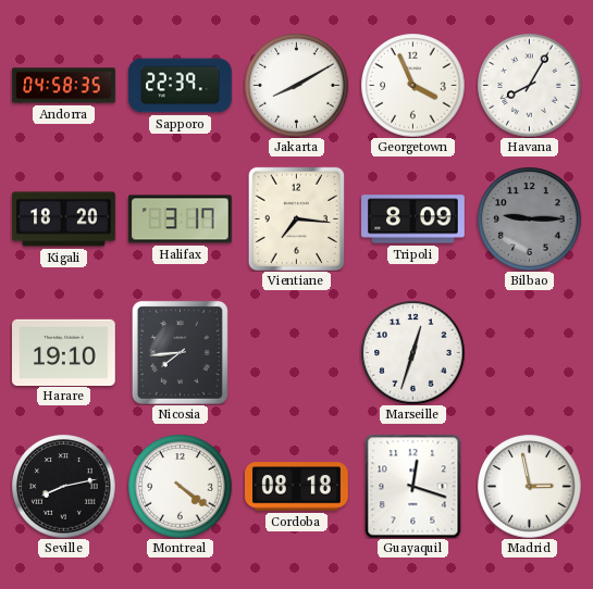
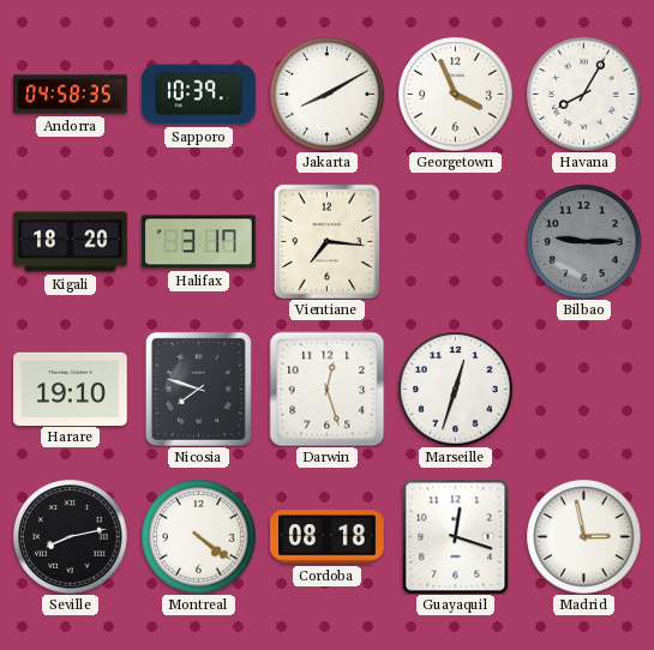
Sapporo: 22:39 -> 10:39 (199, 95)
Tripoli: 8:09 -> none (413, 220)
Nicosia: 7:44 -> 7:48 (198, 389)
Darwin: none -> 12:27 (326, 389)
